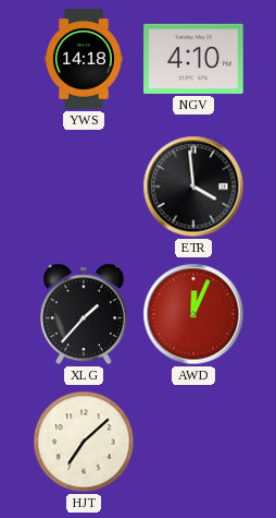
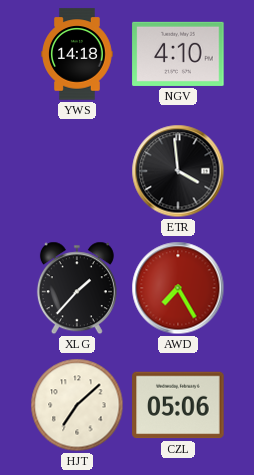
AWD: 12:04 -> 7:25 (178, 288)
CZL: none -> 05:06 (178, 405)
